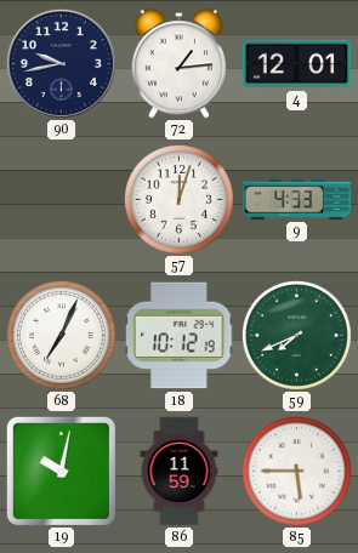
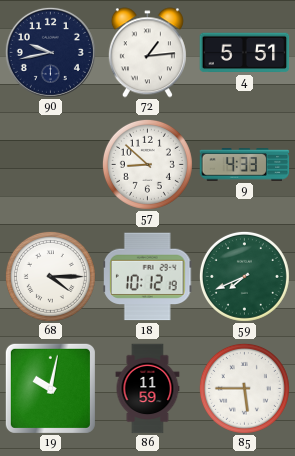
4: 12:01 -> 5:51 (245, 53)
57: 12:03 -> 8:52 (147, 164)
68: 7:04 -> 4:15 (50, 276)
